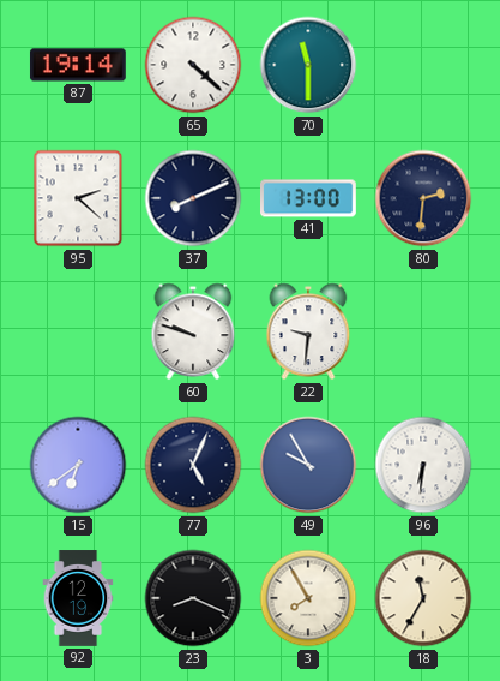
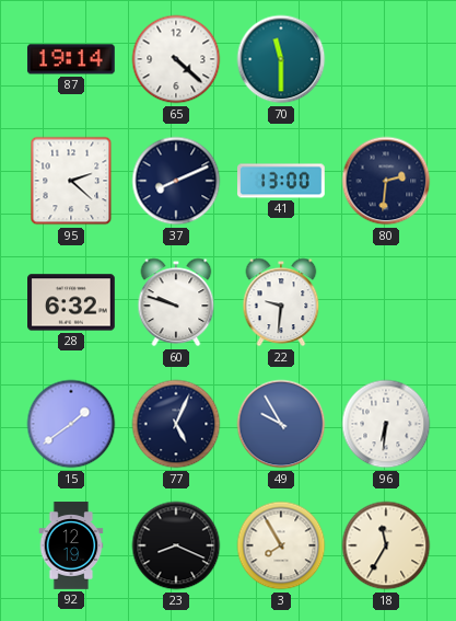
28: none -> 6:32 (72, 302)
15: 6:39 -> 1:39 (71, 424)
